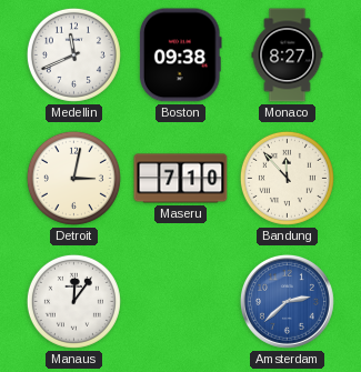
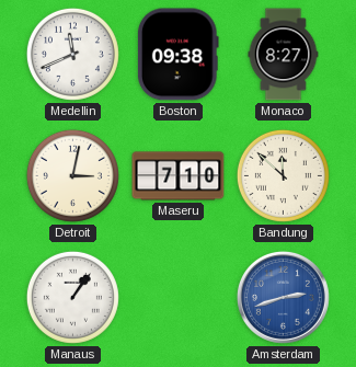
Bandung: 11:53 -> 11:52 (283, 175)
Manaus: 12:06 -> 1:06 (72, 297)
Amsterdam: 2:38 -> 2:42 (283, 297)
